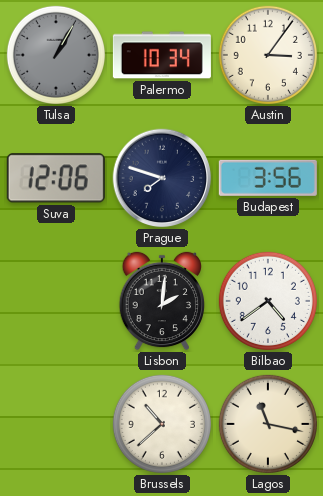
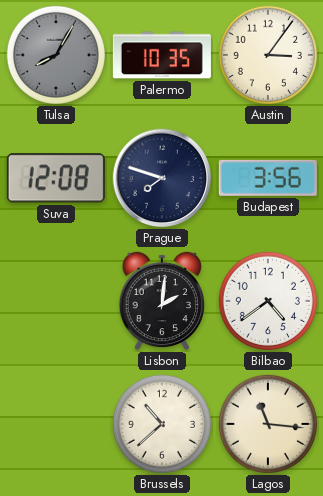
Tulsa: 1:05 -> 8:05 (56, 55)
Palermo: 10:34 -> 10:35 (162, 55)
Suva: 12:06 -> 12:08 (56, 178)
Lagos: 11:17 -> 11:16 (268, 424)
